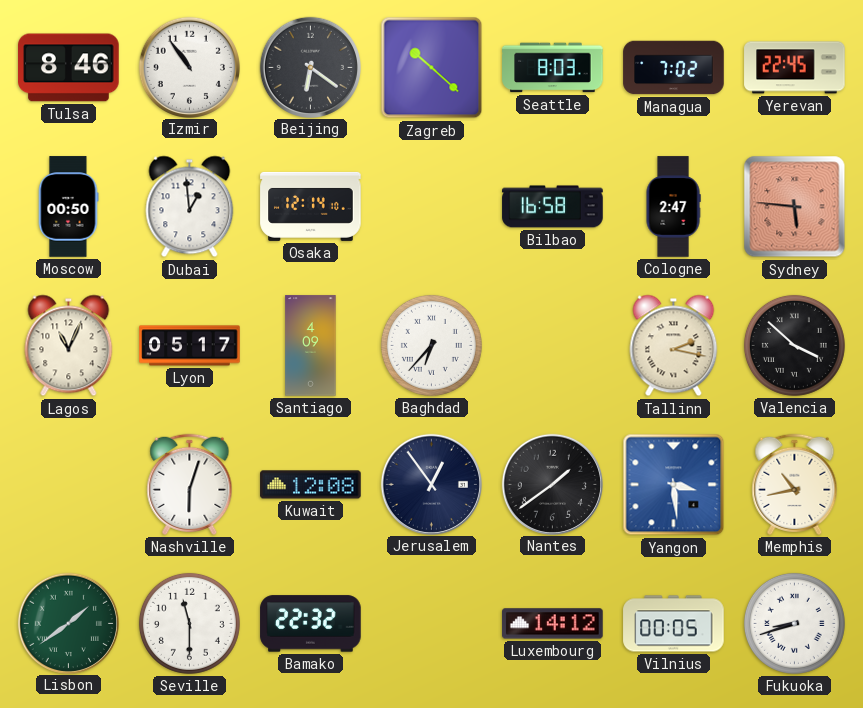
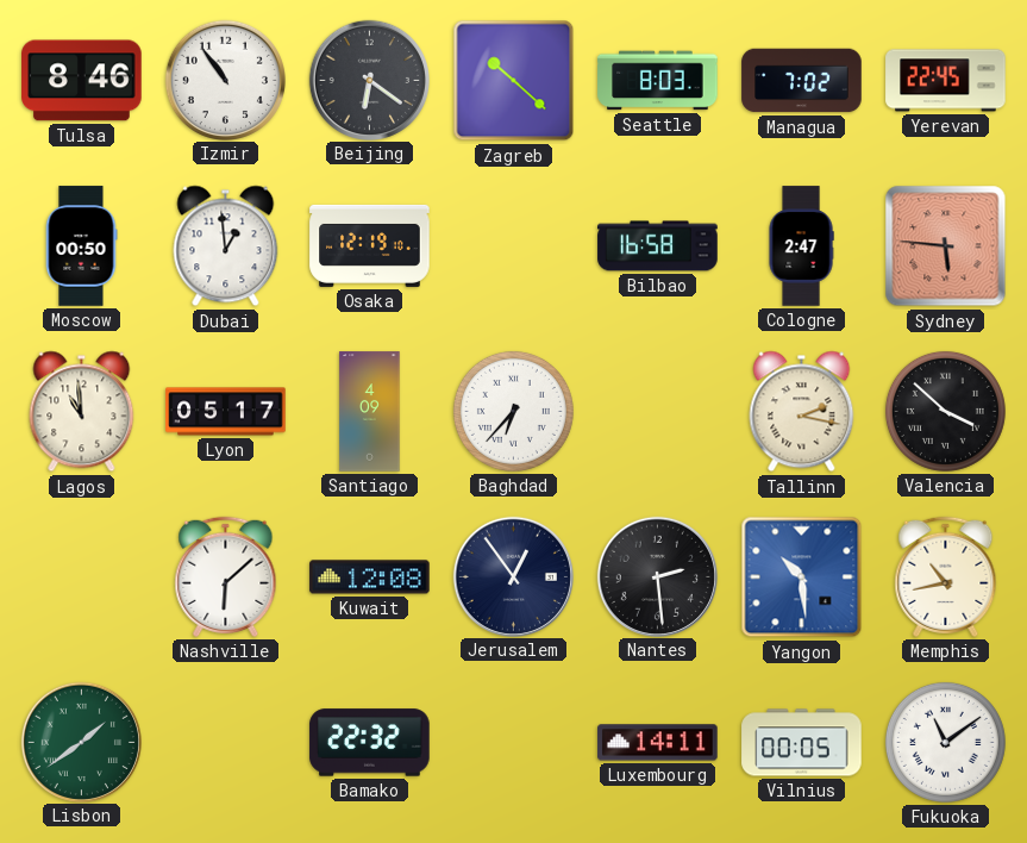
Osaka: 12:14 -> 12:19 (370, 245)
Lagos: 11:04 -> 10:59 (82, 412)
Nashville: 6:03 -> 6:08 (226, 576)
Nantes: 1:39 -> 2:29 (657, 576)
Yangon: 3:29 -> 10:29 (802, 577)
Seville: 11:30 -> none (189, 623)
Luxembourg: 14:12 -> 14:11 (658, 743)
Fukuoka: 8:42 -> 11:09 (945, 742)
